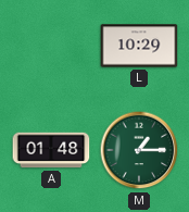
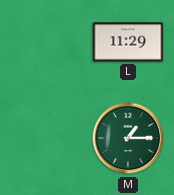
L: 10:29 -> 11:29 (128, 42)
A: 01:48 -> none (51, 150)
